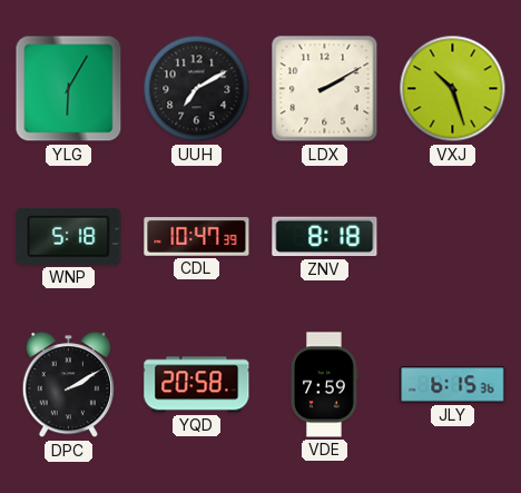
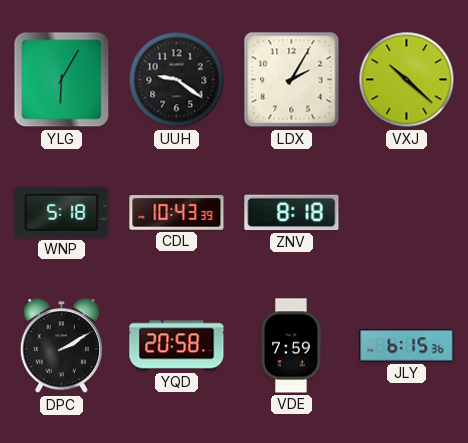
UUH: 7:10 -> 9:21 (177, 80)
LDX: 2:10 -> 2:05 (292, 80)
VXJ: 10:27 -> 10:22 (407, 80)
CDL: 10:47 -> 10:43 (177, 213)
